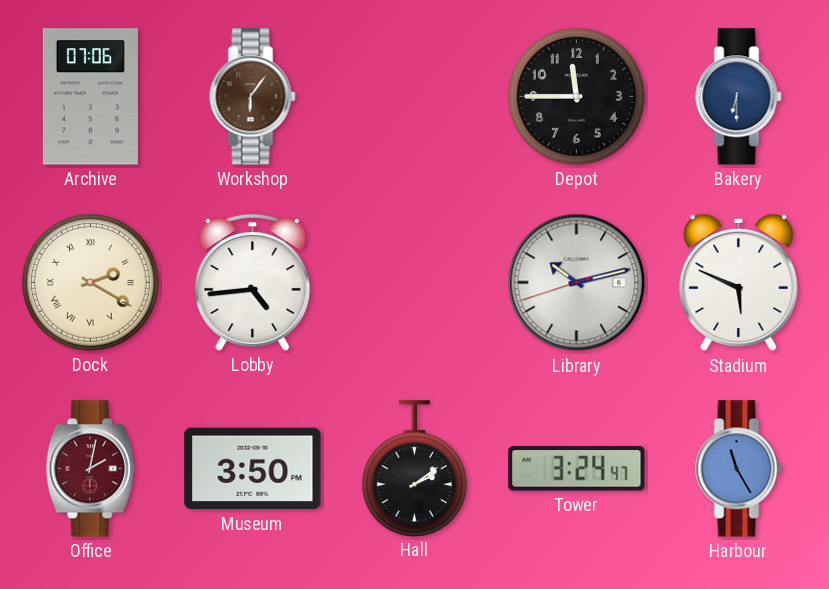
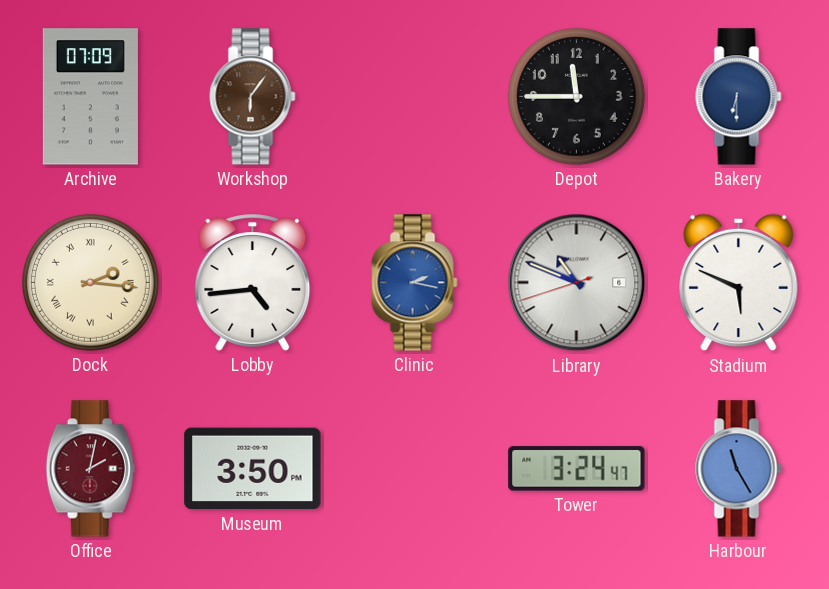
Archive: 07:06 -> 07:09 (90, 97)
Dock: 2:20 -> 2:16 (90, 282)
Clinic: none -> 2:17 (415, 283)
Library: 10:12 -> 10:48 (577, 283)
Hall: 2:09 -> none (414, 468)
